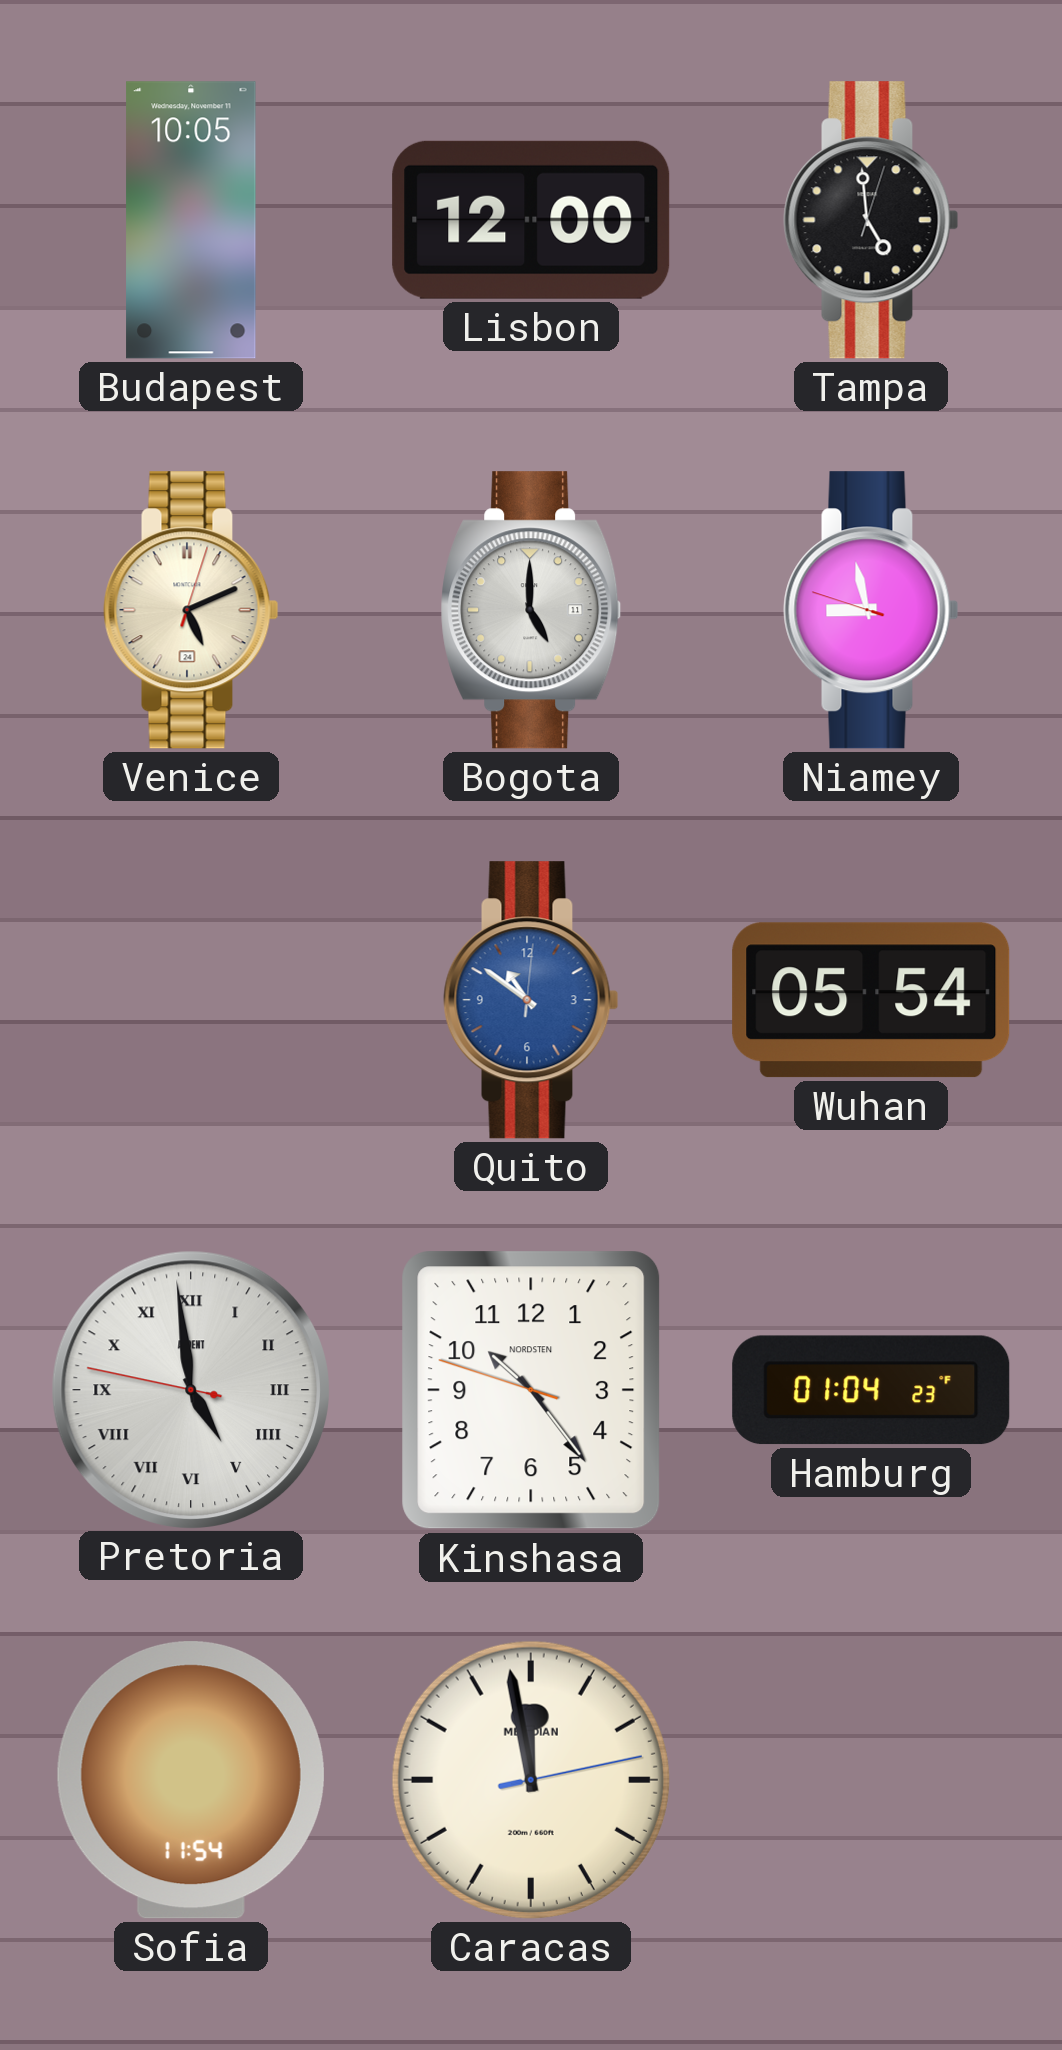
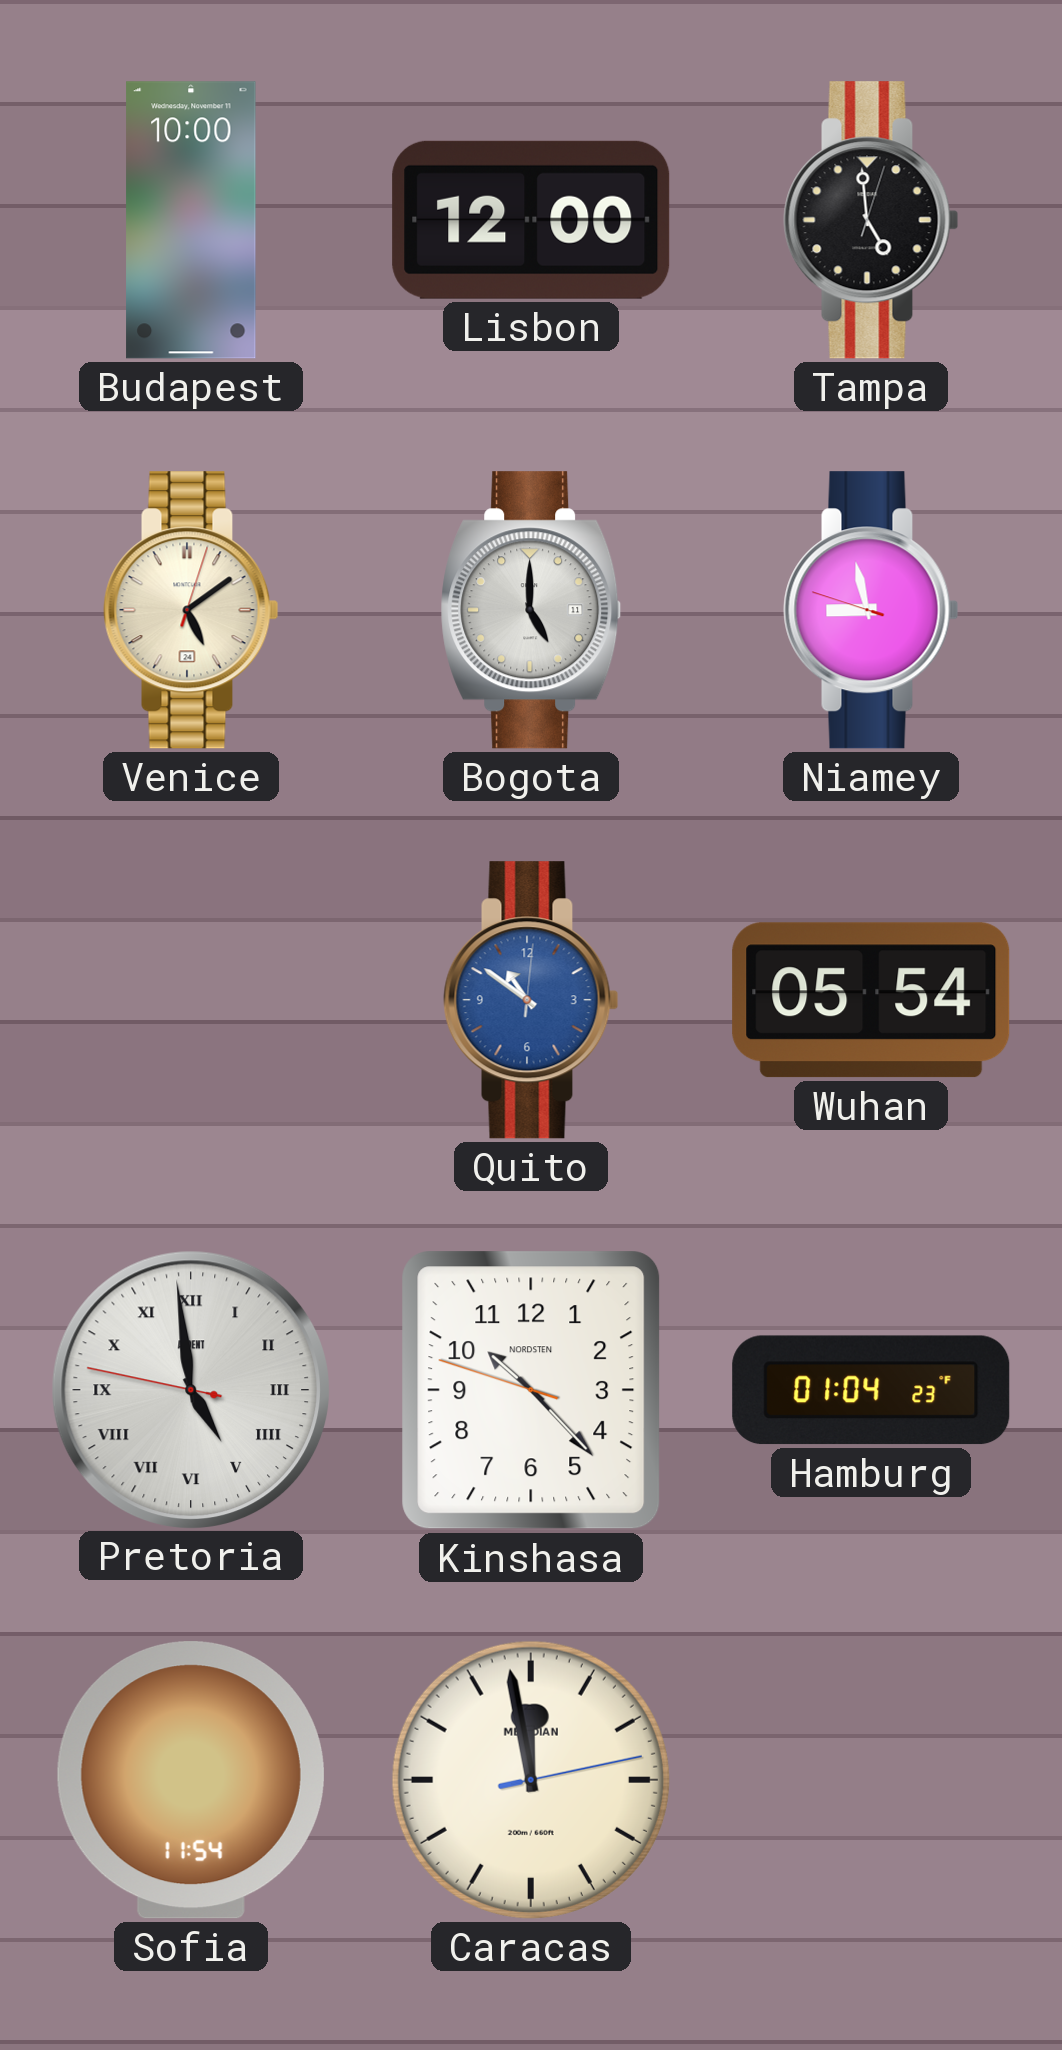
Budapest: 10:05 -> 10:00 (191, 220)
Venice: 5:11 -> 5:09 (191, 610)
Kinshasa: 10:23 -> 10:22 (531, 1390)
